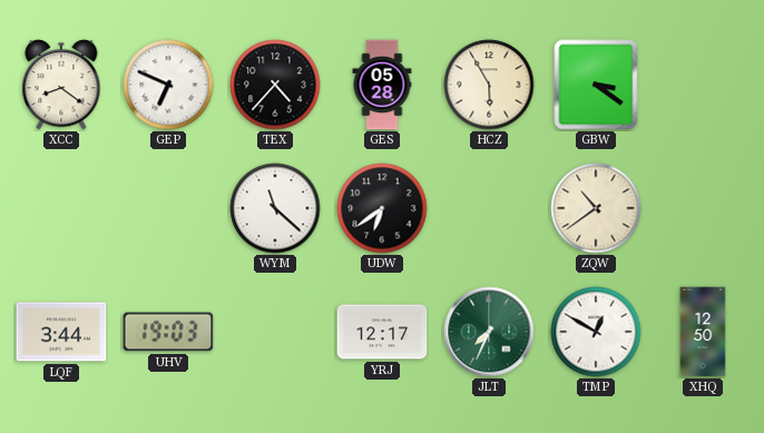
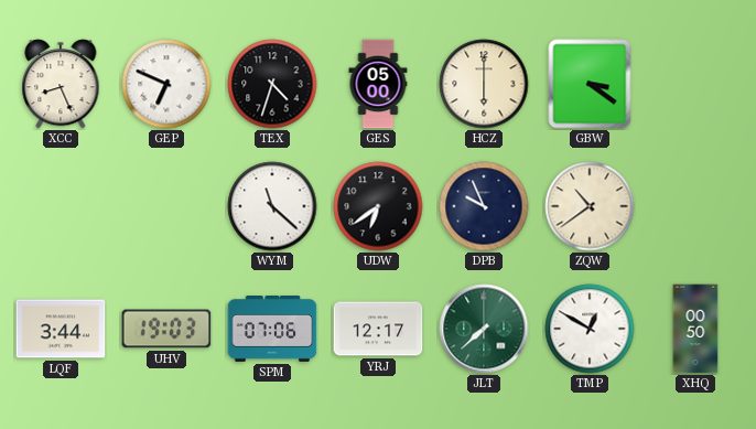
XCC: 8:21 -> 8:26 (61, 84)
TEX: 4:37 -> 4:33 (272, 84)
GES: 05:28 -> 05:00 (378, 84)
HCZ: 5:55 -> 6:00 (484, 84)
DPB: none -> 9:56 (484, 206)
SPM: none -> 07:06 (272, 330)
JLT: 7:34 -> 7:38 (484, 329)
XHQ: 12:50 -> 00:50 (695, 329)
